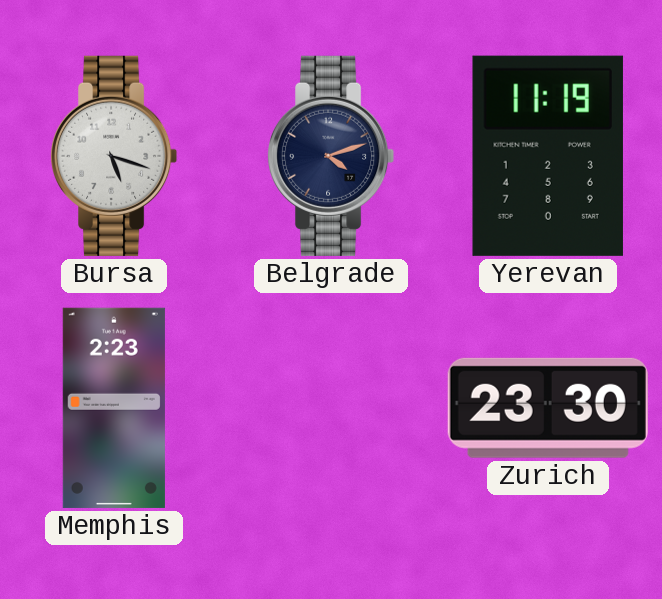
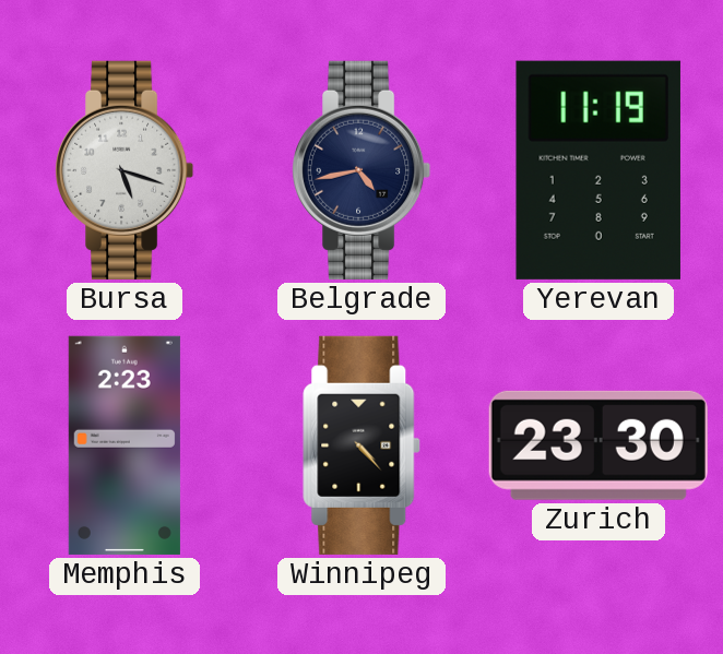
Belgrade: 4:12 -> 4:43 (363, 170)
Winnipeg: none -> 4:23 (361, 445)
